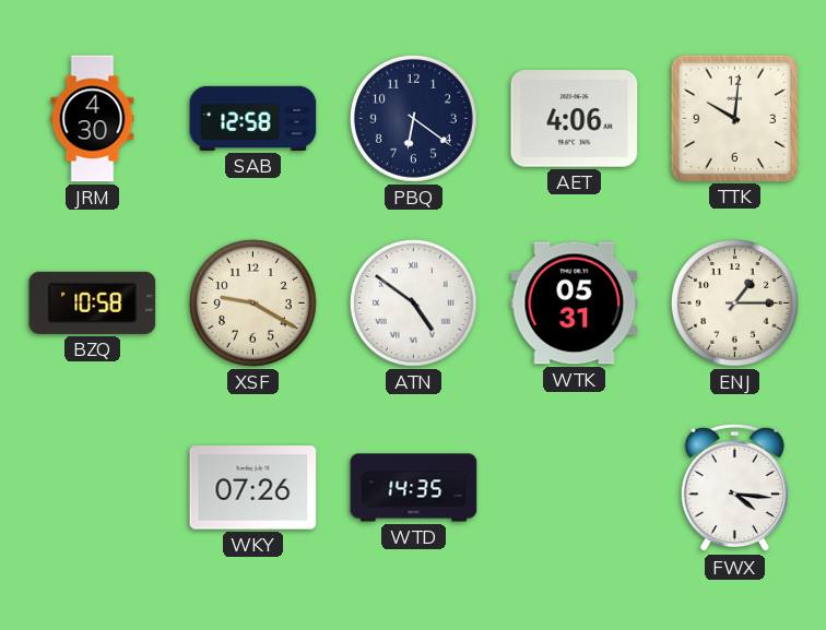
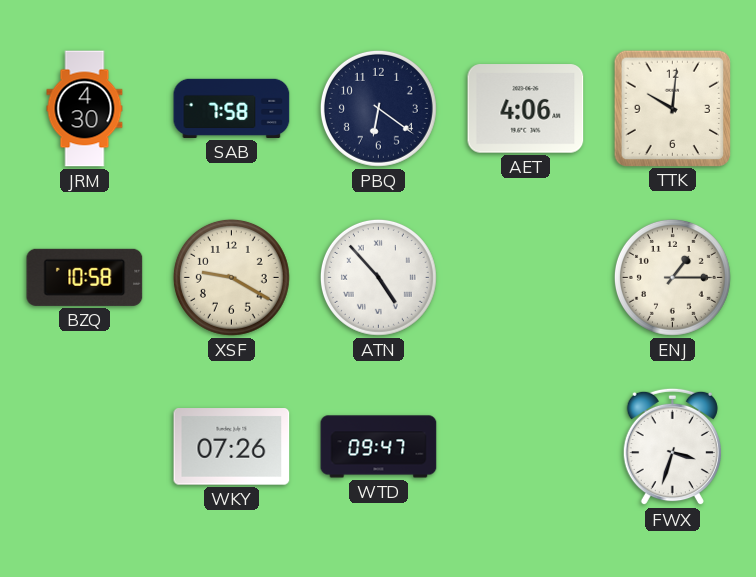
SAB: 12:58 -> 7:58 (232, 108)
ATN: 4:51 -> 4:53 (378, 277)
WTK: 05:31 -> none (575, 304)
WTD: 14:35 -> 09:47 (379, 447)
FWX: 4:16 -> 3:33 (672, 447)
